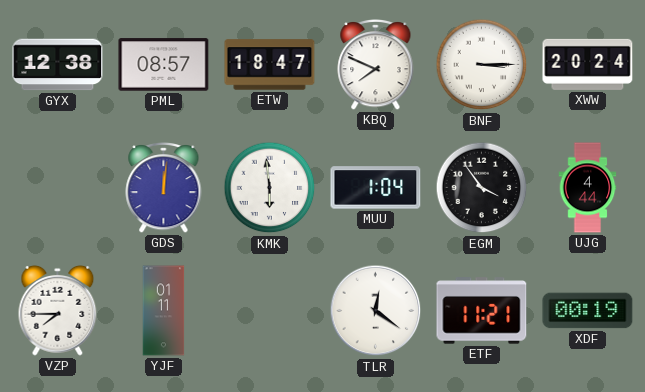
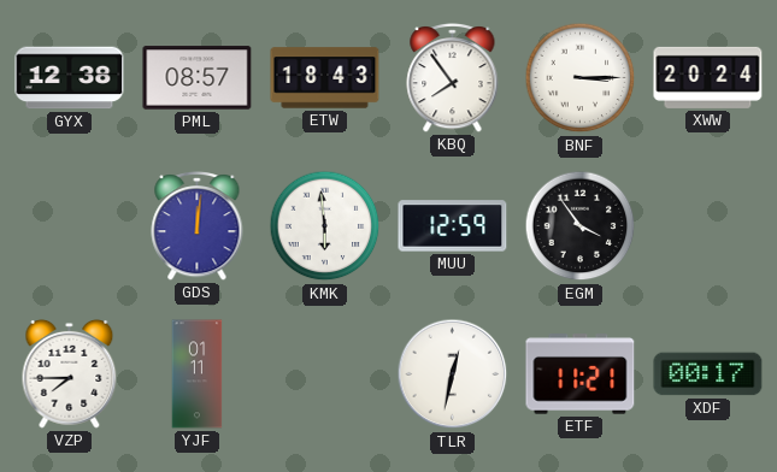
ETW: 18:47 -> 18:43 (325, 78)
KBQ: 7:49 -> 7:54 (453, 78)
MUU: 1:04 -> 12:59 (453, 226)
UJG: 4:44 -> none (588, 188)
TLR: 12:21 -> 12:32 (453, 374)
XDF: 00:19 -> 00:17 (708, 374)
